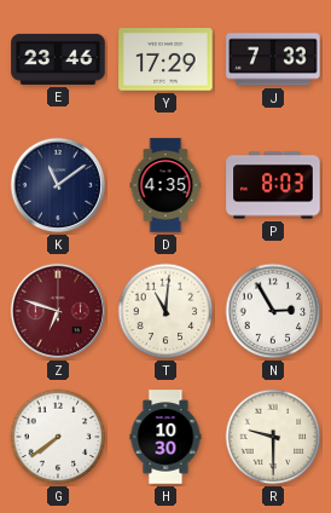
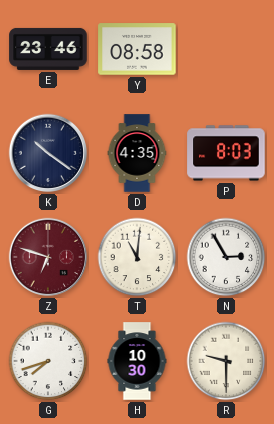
Y: 17:29 -> 08:58 (137, 49)
J: 7:33 -> none (273, 59)
K: 11:09 -> 10:21 (48, 153)
G: 7:39 -> 7:42 (48, 361)
